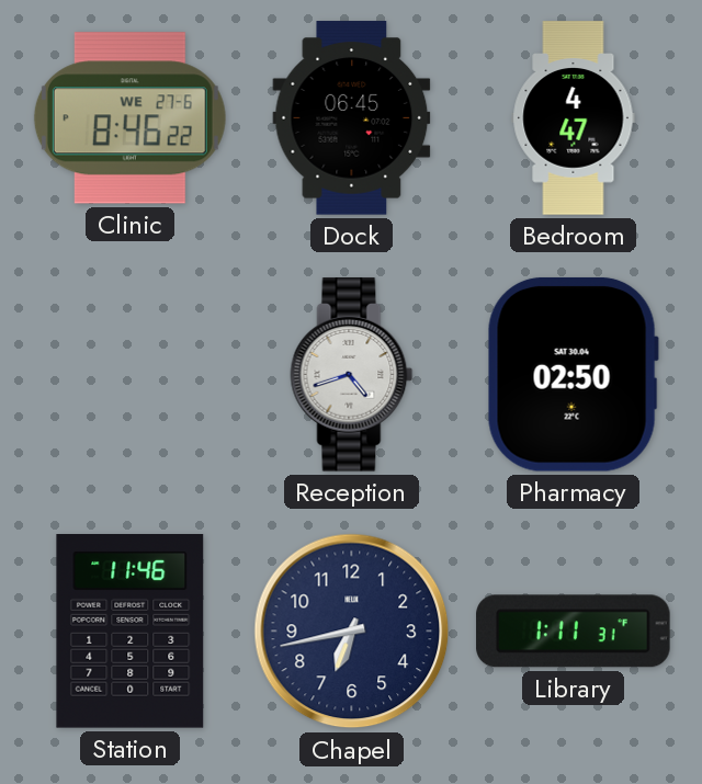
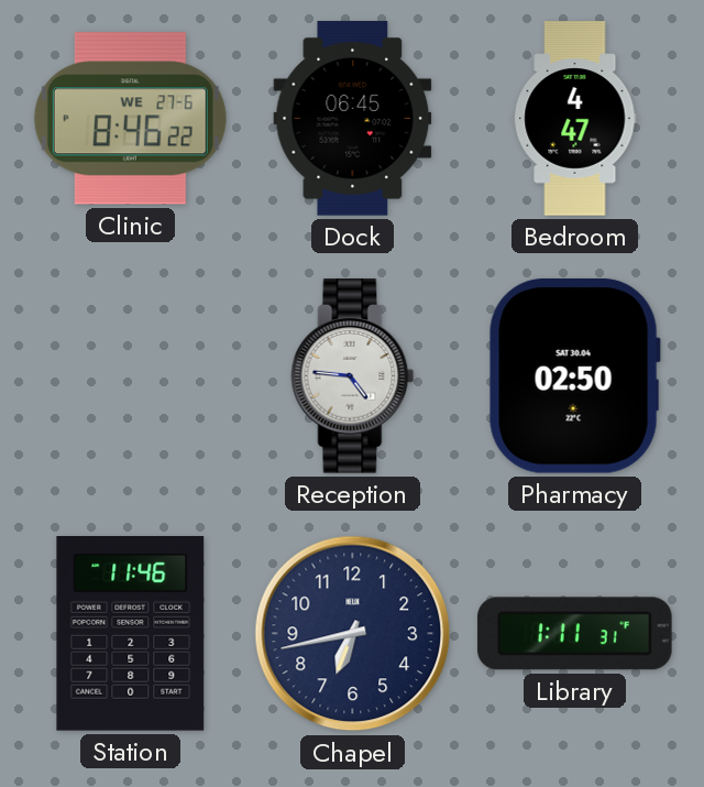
Reception: 4:42 -> 4:46 (353, 376)
